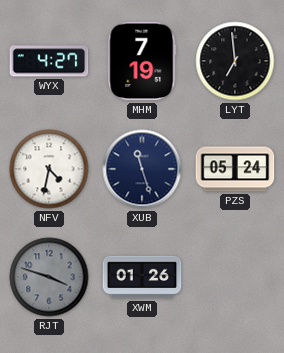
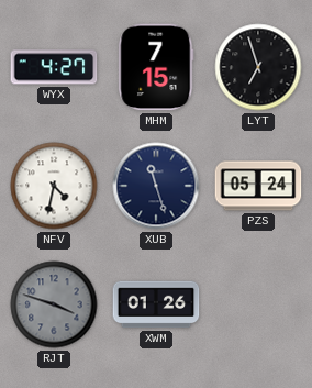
MHM: 7:19 -> 7:15 (156, 67)
LYT: 6:59 -> 6:57 (258, 67)
